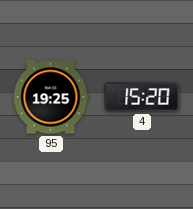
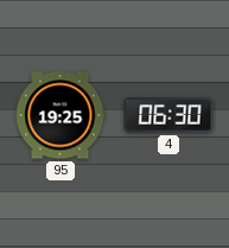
4: 15:20 -> 06:30 (168, 116)
